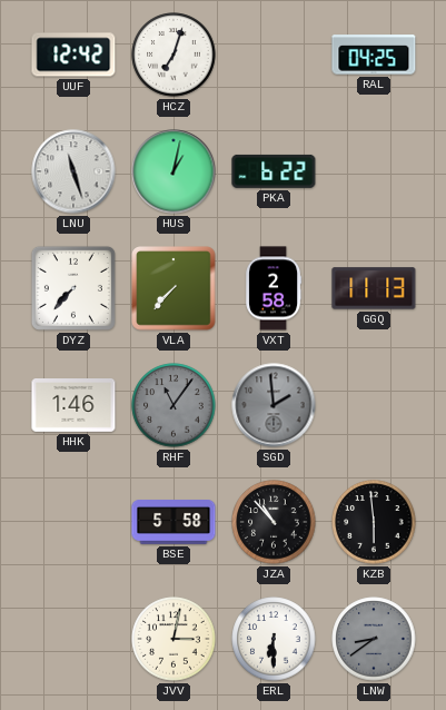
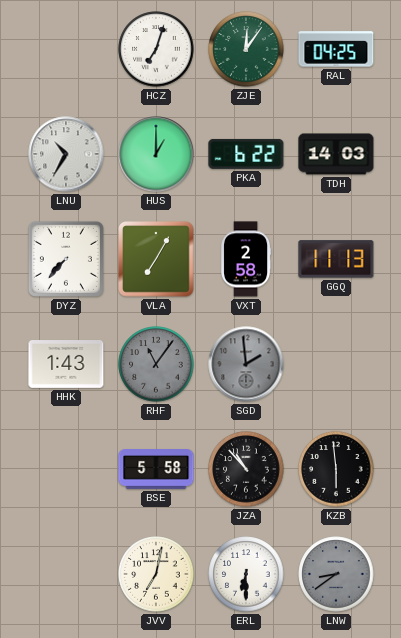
UUF: 12:42 -> none (73, 55)
ZJE: none -> 12:06 (246, 49)
LNU: 11:27 -> 10:35 (66, 154)
HUS: 1:02 -> 1:00 (156, 154)
TDH: none -> 14:03 (336, 154)
VLA: 7:37 -> 7:05 (156, 259)
HHK: 1:46 -> 1:43 (66, 365)
JVV: 3:02 -> 7:02 (156, 574)
